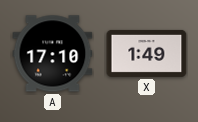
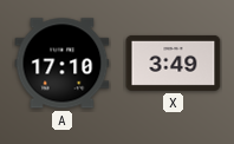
X: 1:49 -> 3:49 (174, 63)
